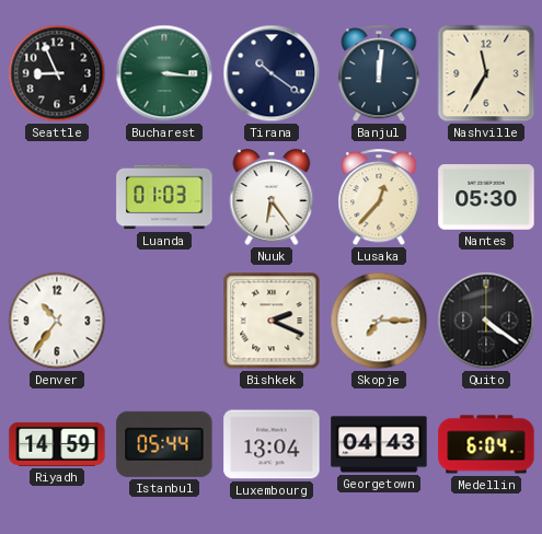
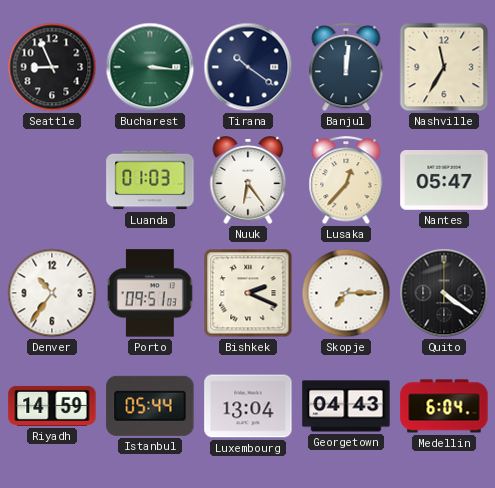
Nantes: 05:30 -> 05:47 (444, 181)
Porto: none -> 09:51 (150, 293)
